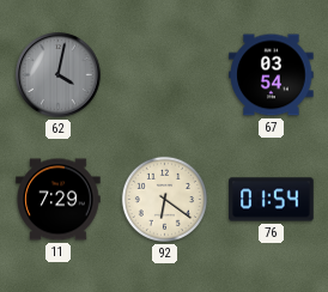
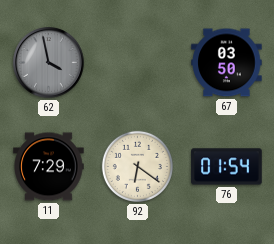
62: 4:02 -> 3:58 (49, 63)
67: 03:54 -> 03:50 (227, 63)
